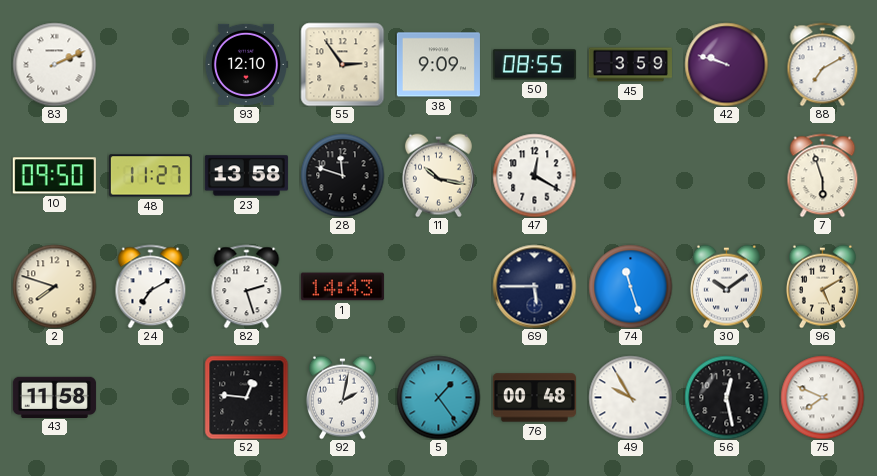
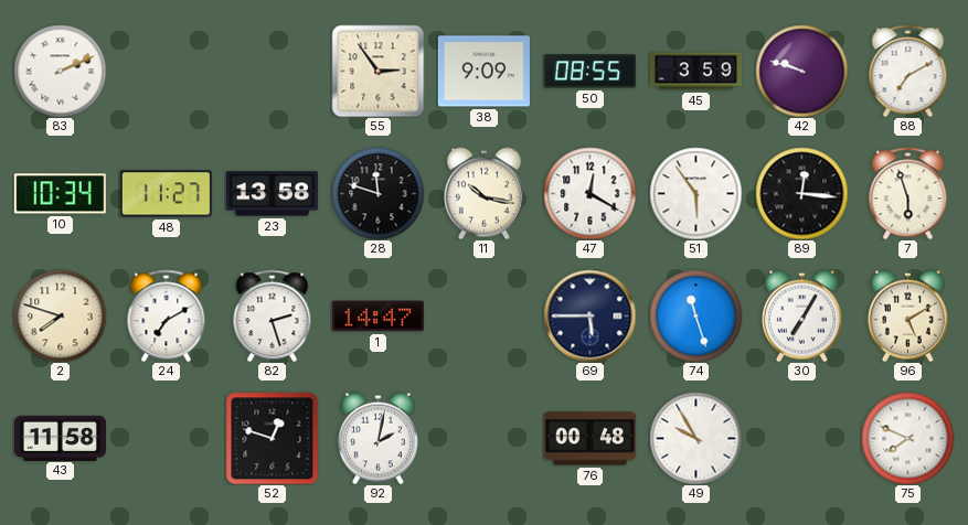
93: 12:10 -> none (246, 64)
10: 09:50 -> 10:34 (60, 194)
51: none -> 5:54 (695, 193)
89: none -> 12:16 (801, 193)
1: 14:43 -> 14:47 (377, 317)
30: 10:09 -> 7:05 (801, 315)
52: 12:46 -> 12:48 (272, 438)
5: 1:24 -> none (438, 397)
56: 12:28 -> none (726, 397)
